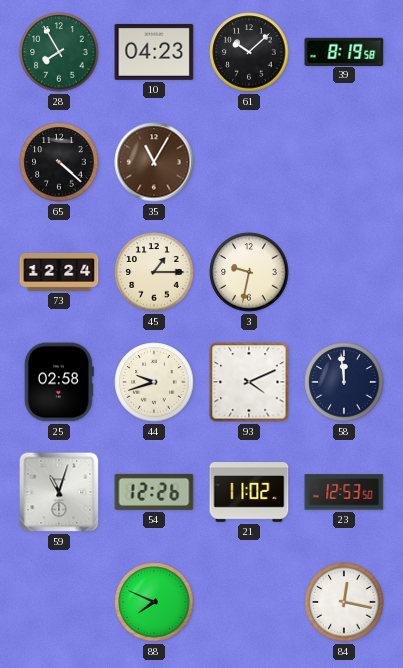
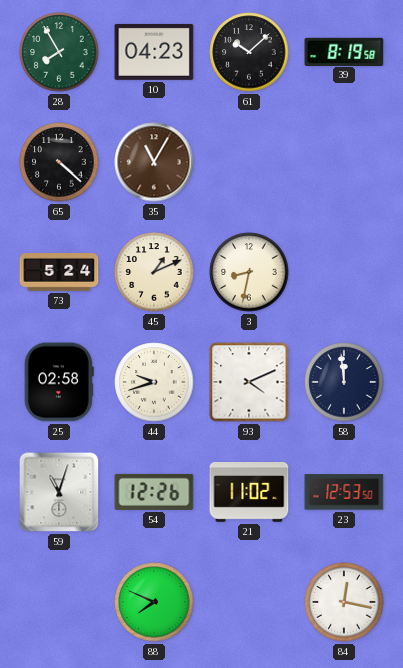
73: 12:24 -> 5:24 (59, 273)
45: 1:15 -> 1:11 (154, 272)
3: 9:32 -> 8:32 (249, 272)
